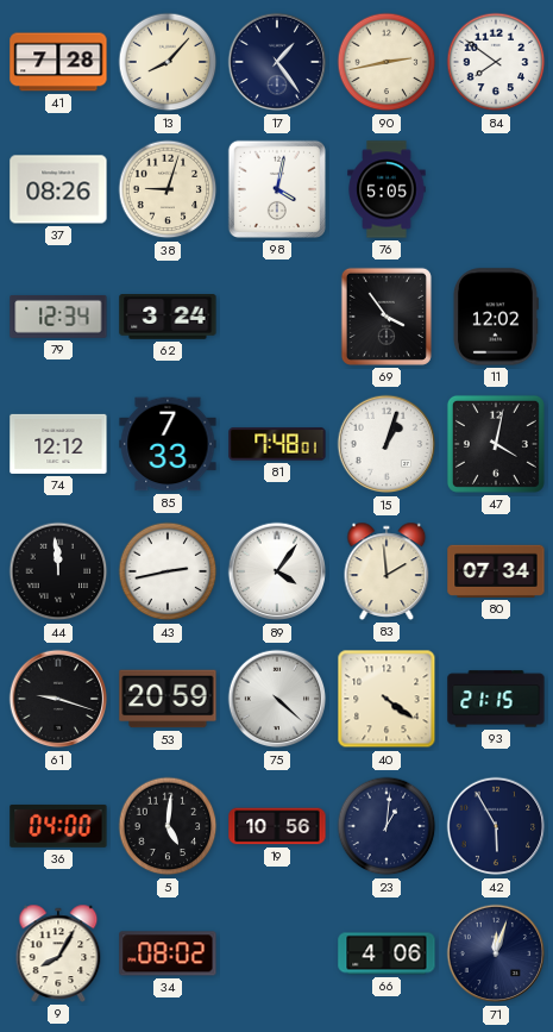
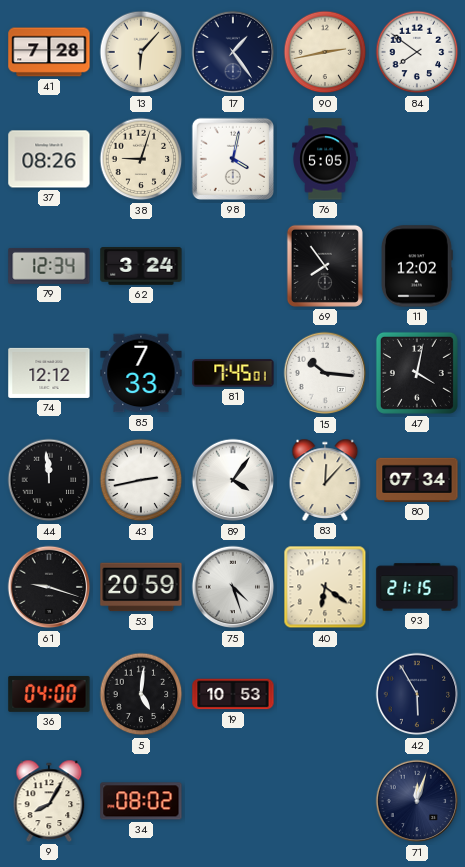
13: 8:07 -> 6:07 (141, 52)
69: 3:54 -> 7:54 (325, 266)
81: 7:48 -> 7:45 (233, 373)
15: 1:03 -> 10:16 (325, 373)
83: 1:59 -> 12:07 (325, 480)
75: 4:22 -> 4:27 (233, 587)
40: 4:21 -> 6:21 (325, 587)
19: 10:56 -> 10:53 (233, 694)
23: 1:01 -> none (387, 826)
66: 4:06 -> none (387, 953)
